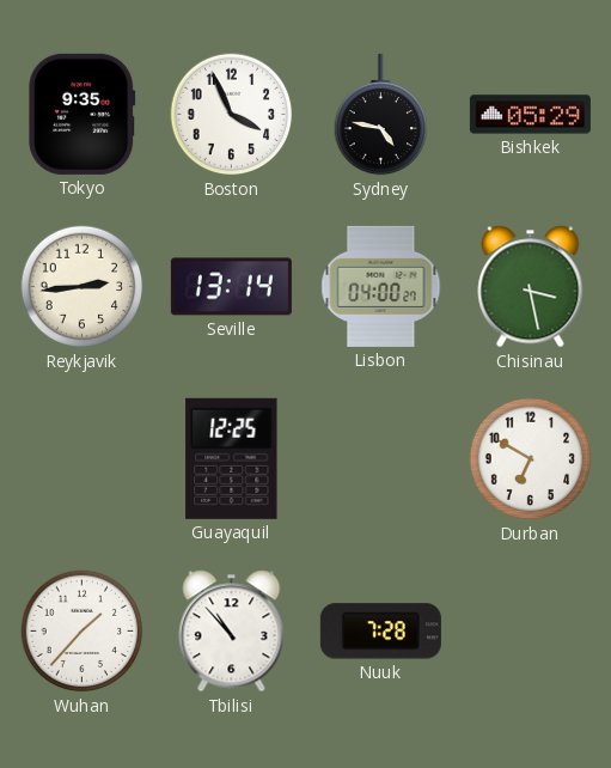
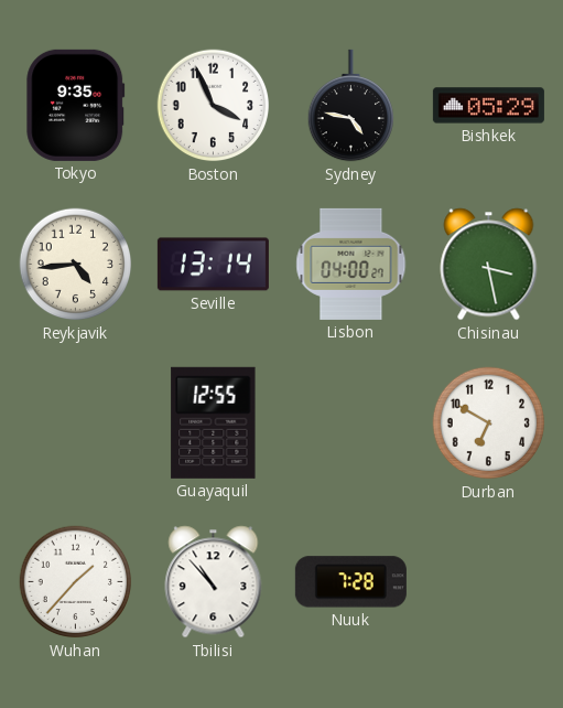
Reykjavik: 2:44 -> 4:44 (76, 265)
Guayaquil: 12:25 -> 12:55 (214, 422)
